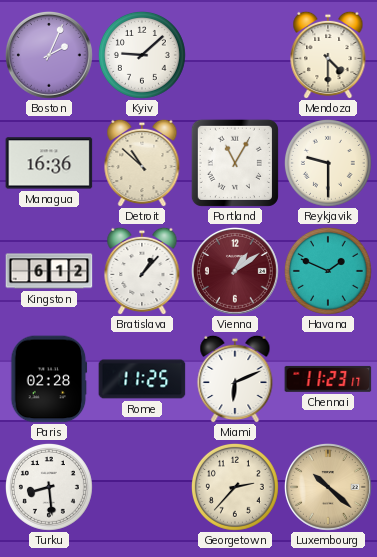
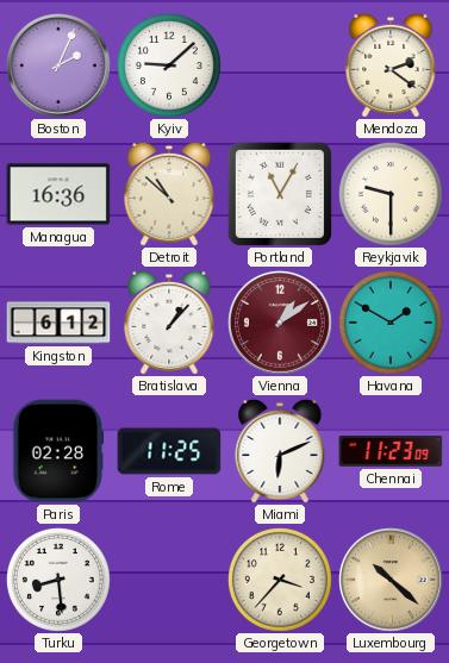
Mendoza: 4:30 -> 2:21 (391, 65)
Havana: 1:49 -> 1:50 (391, 323)
Chennai: 11:23:17 -> 11:23:09 (391, 451)
Georgetown: 2:37 -> 3:37 (280, 580)
